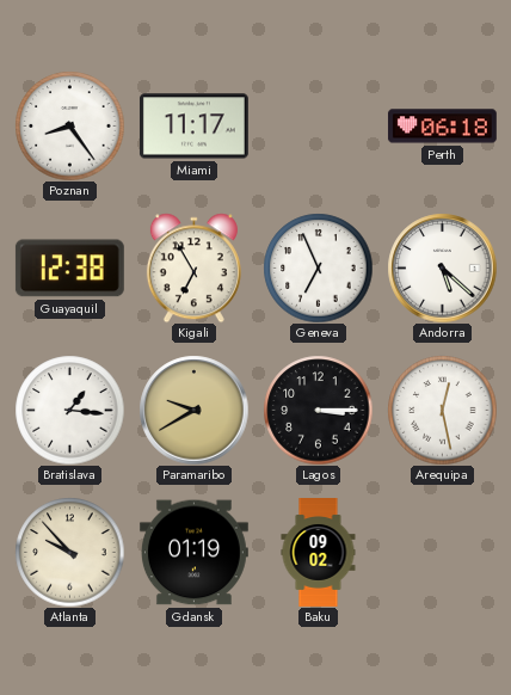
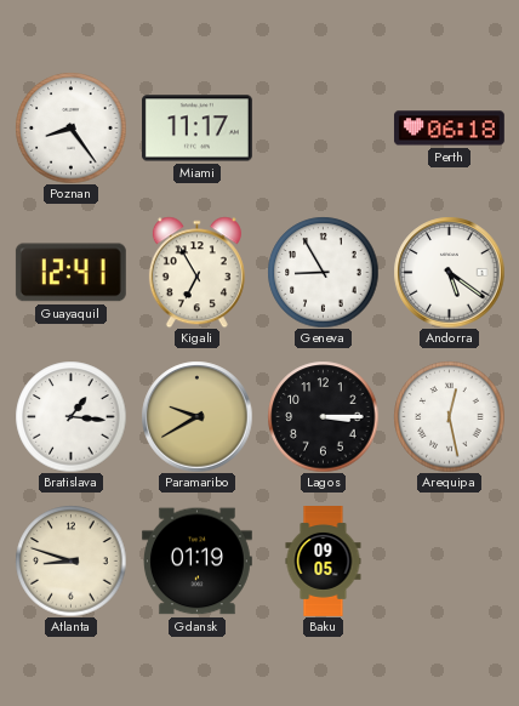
Guayaquil: 12:38 -> 12:41 (70, 273)
Geneva: 6:56 -> 8:55 (323, 272)
Andorra: 5:22 -> 5:21 (449, 272)
Atlanta: 9:53 -> 8:48 (70, 560)
Baku: 09:02 -> 09:05 (324, 562)
